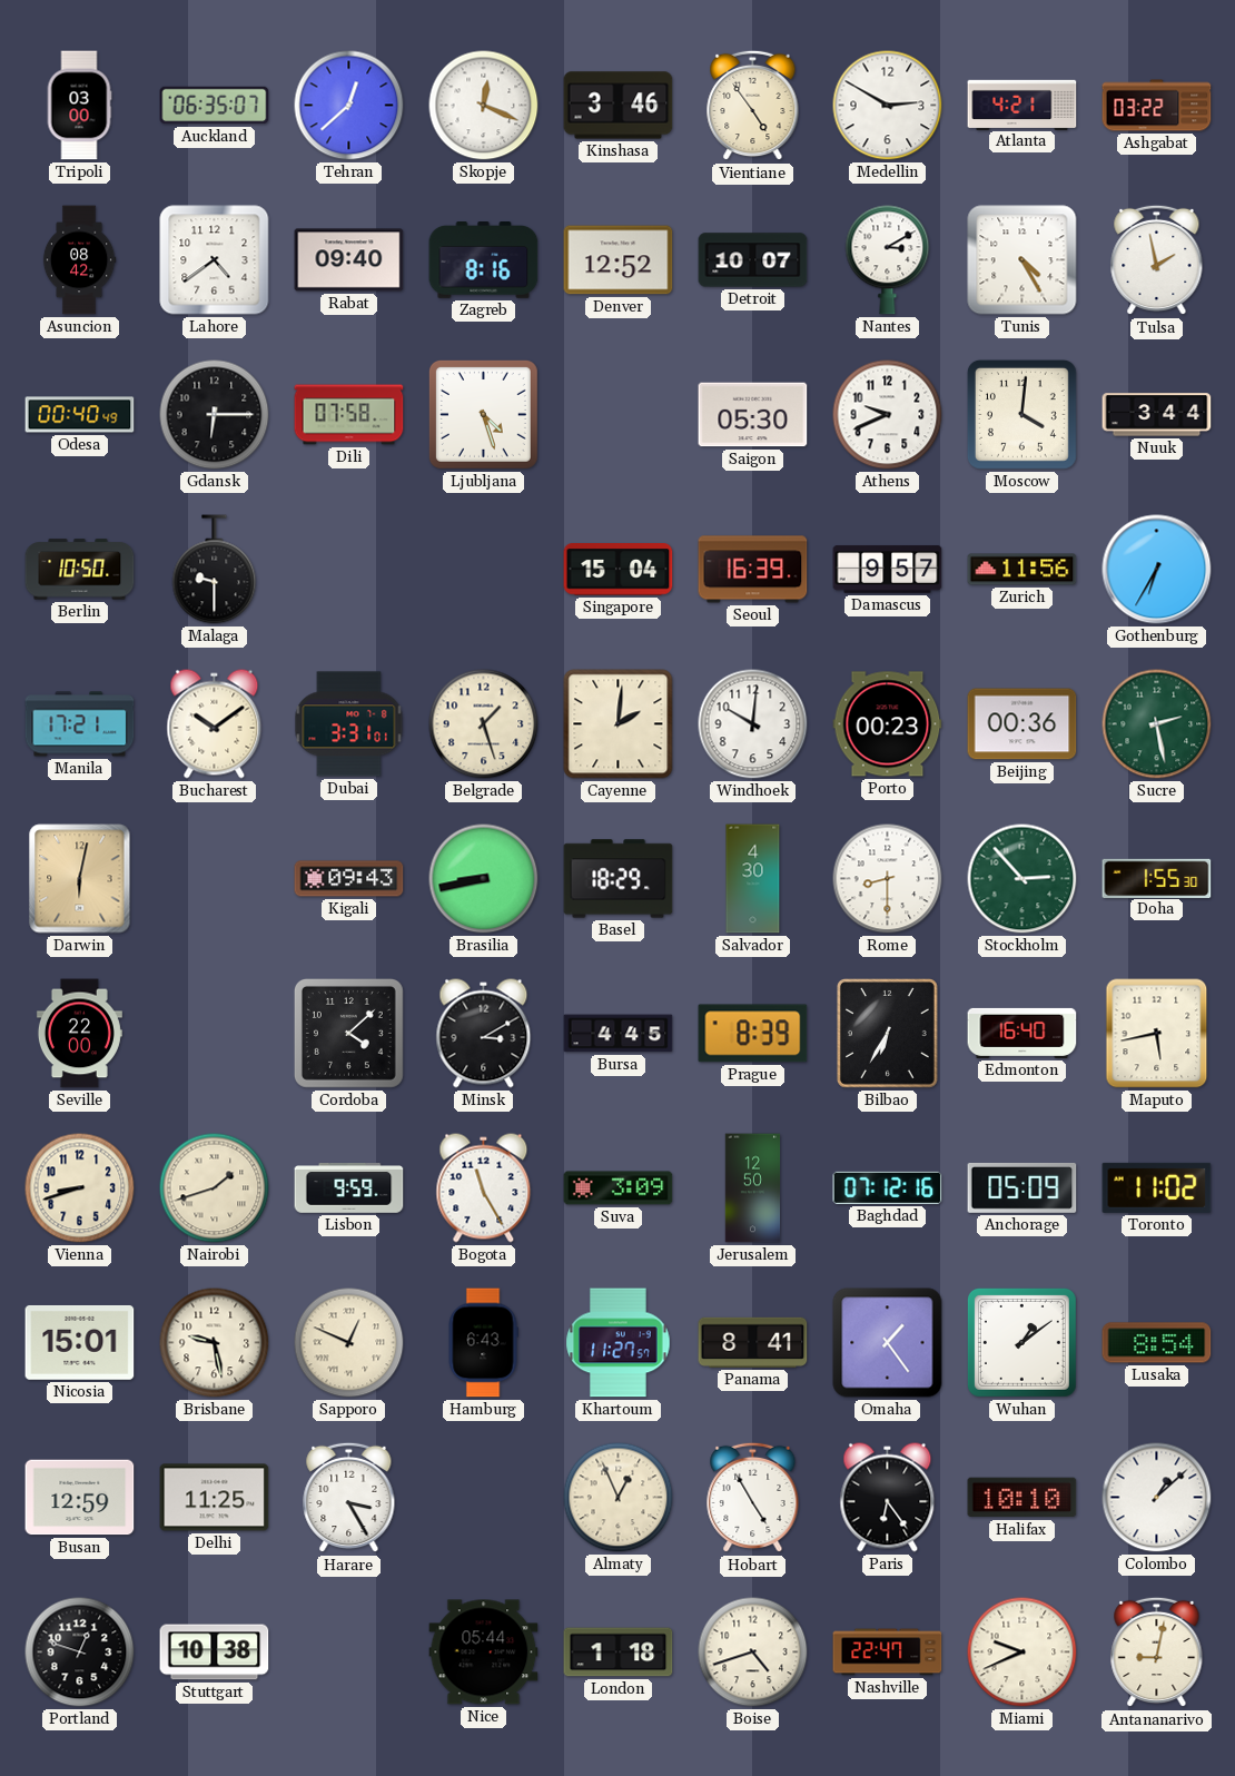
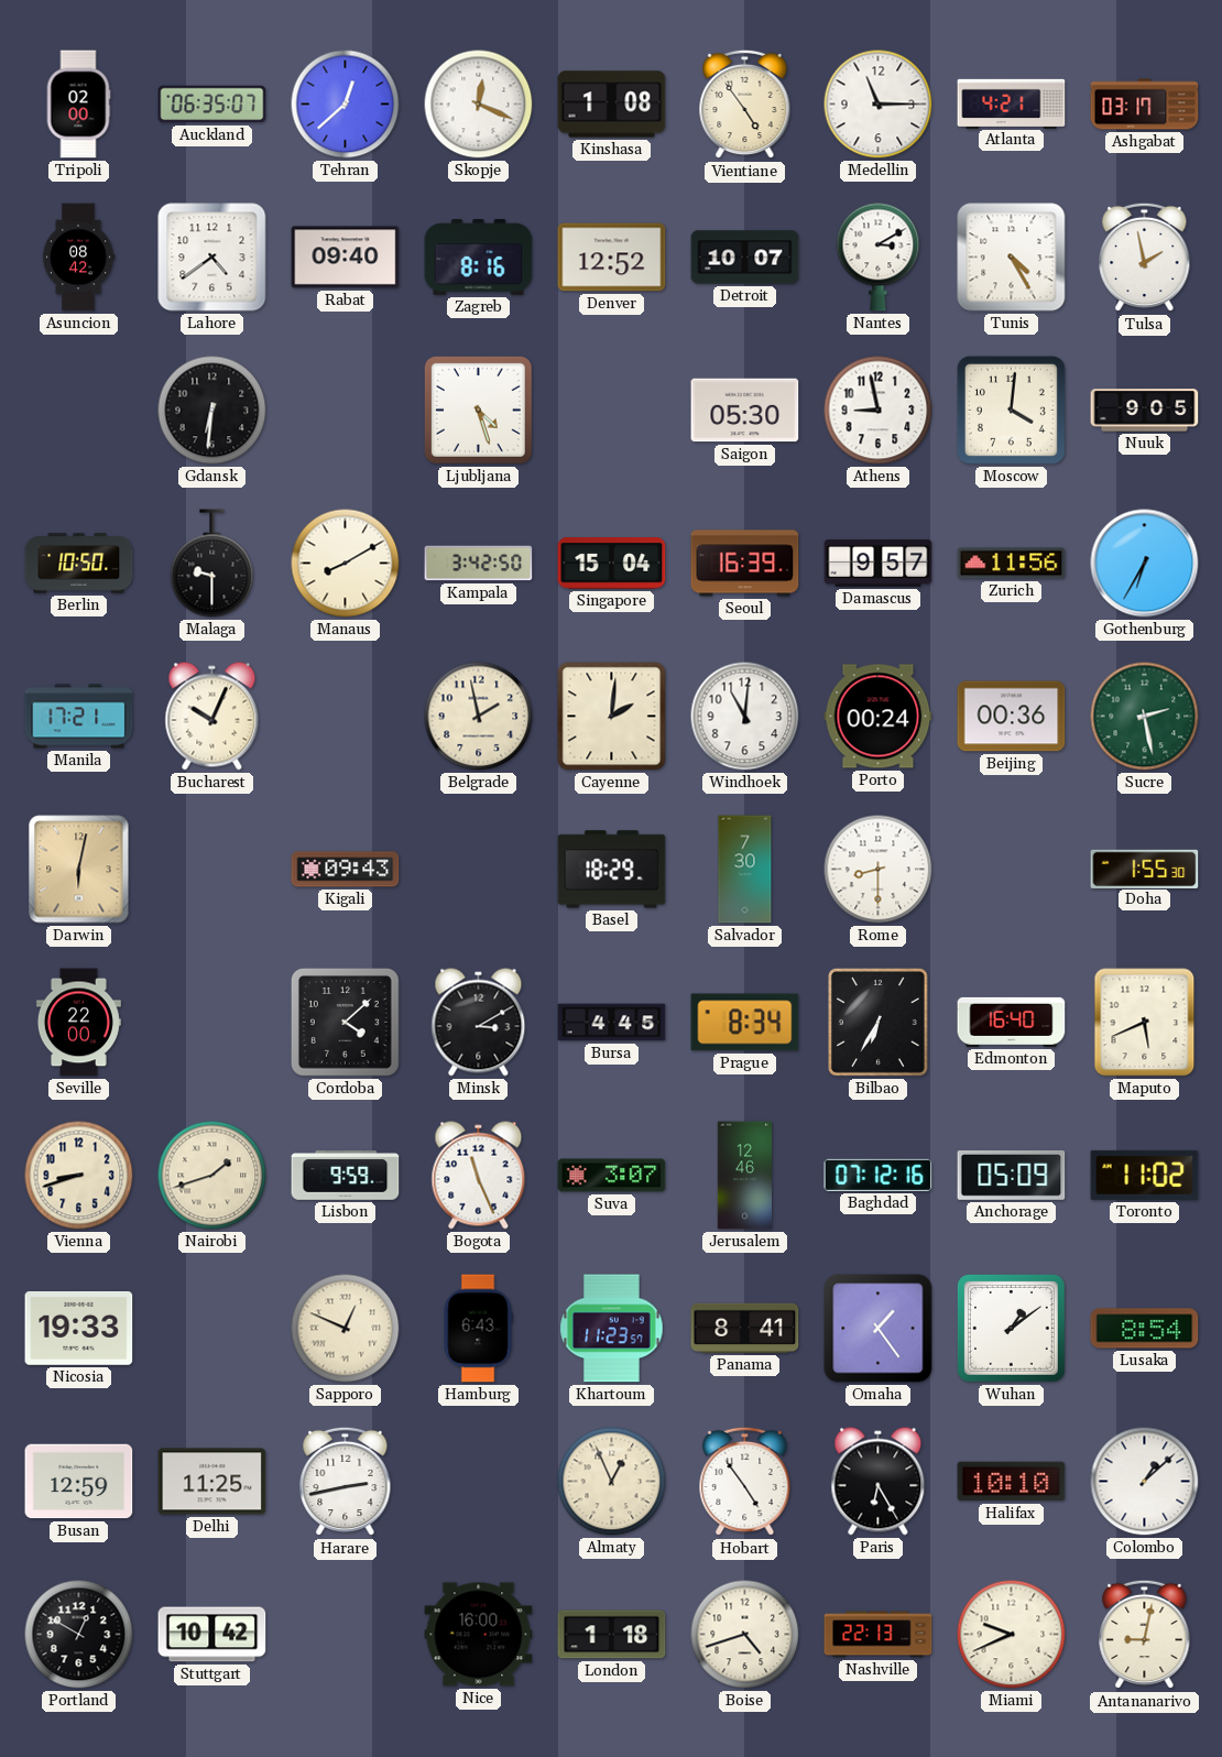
Tripoli: 03:00 -> 02:00 (78, 105)
Kinshasa: 3:46 -> 1:08 (612, 105)
Medellin: 2:50 -> 11:15 (879, 105)
Ashgabat: 03:22 -> 03:17 (1145, 105)
Odesa: 00:40 -> none (80, 415)
Gdansk: 6:15 -> 6:31 (212, 411)
Dili: 07:58 -> none (349, 415)
Athens: 9:41 -> 8:58 (879, 411)
Nuuk: 3:44 -> 9:05 (1145, 411)
Manaus: none -> 8:10 (346, 564)
Kampala: none -> 3:42 (479, 564)
Bucharest: 10:09 -> 10:04 (212, 717)
Dubai: 3:31 -> none (349, 724)
Belgrade: 1:27 -> 1:58 (479, 717)
Windhoek: 10:01 -> 11:01 (745, 717)
Porto: 00:23 -> 00:24 (879, 717)
Brasilia: 8:43 -> none (484, 879)
Salvador: 4:30 -> 7:30 (745, 870)
Stockholm: 2:53 -> none (1022, 879)
Prague: 8:39 -> 8:34 (745, 1023)
Maputo: 5:43 -> 5:41 (1145, 1023)
Bogota: 11:25 -> 11:26 (479, 1176)
Suva: 3:09 -> 3:07 (612, 1176)
Jerusalem: 12:50 -> 12:46 (745, 1176)
Nicosia: 15:01 -> 19:33 (79, 1329)
Brisbane: 9:28 -> none (215, 1343)
Khartoum: 11:27 -> 11:23 (612, 1329)
Harare: 3:25 -> 2:43 (346, 1482)
Hobart: 4:55 -> 4:54 (745, 1482)
Paris: 6:24 -> 6:25 (879, 1482)
Portland: 12:48 -> 12:50 (79, 1635)
Stuttgart: 10:38 -> 10:42 (212, 1635)
Nice: 05:44 -> 16:00 (479, 1635)
Nashville: 22:47 -> 22:13 (879, 1635)
